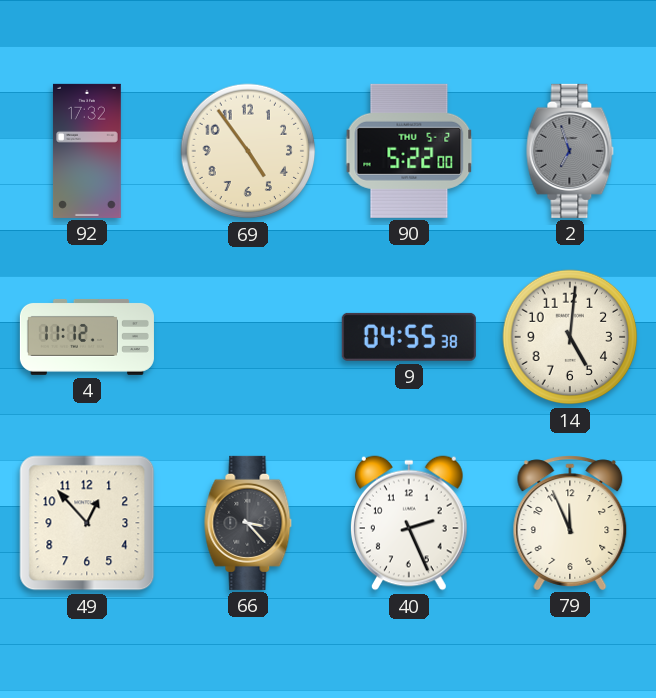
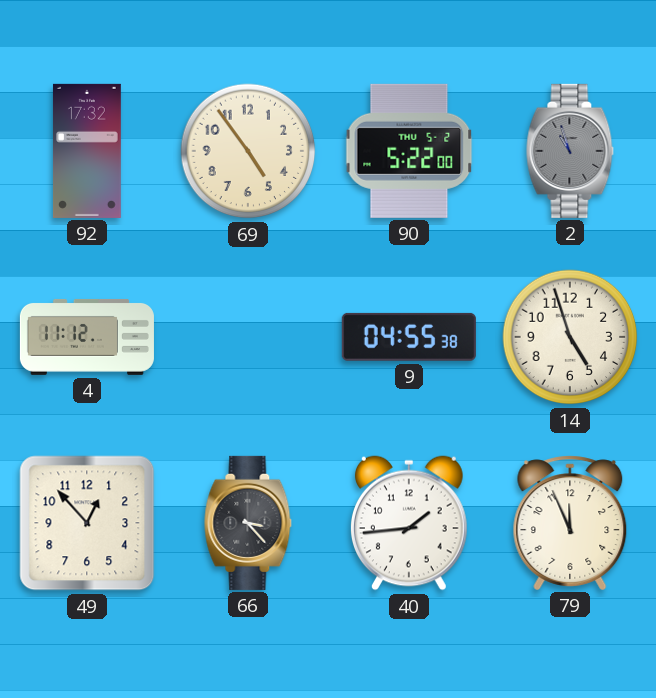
2: 6:57 -> 10:57 (570, 151)
14: 5:01 -> 4:57 (570, 337)
40: 2:26 -> 1:44 (409, 523)
